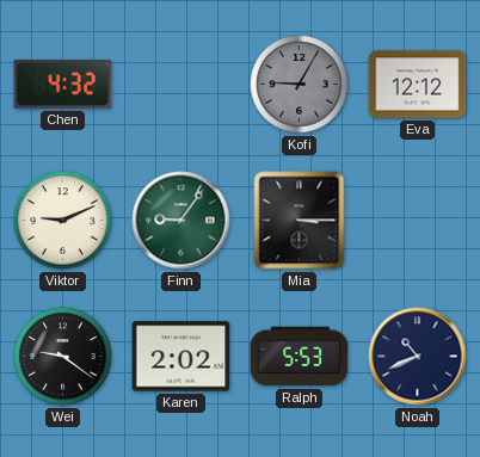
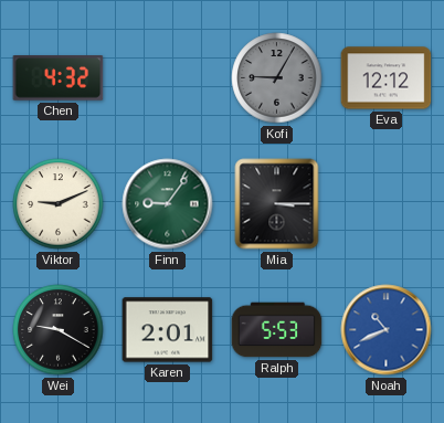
Wei: 9:21 -> 9:20 (59, 330)
Karen: 2:02 -> 2:01 (168, 330)
Noah dial: navy -> blue (387, 330)
